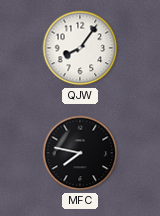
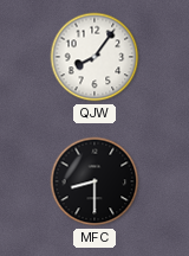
MFC: 7:47 -> 8:30 (94, 181)
